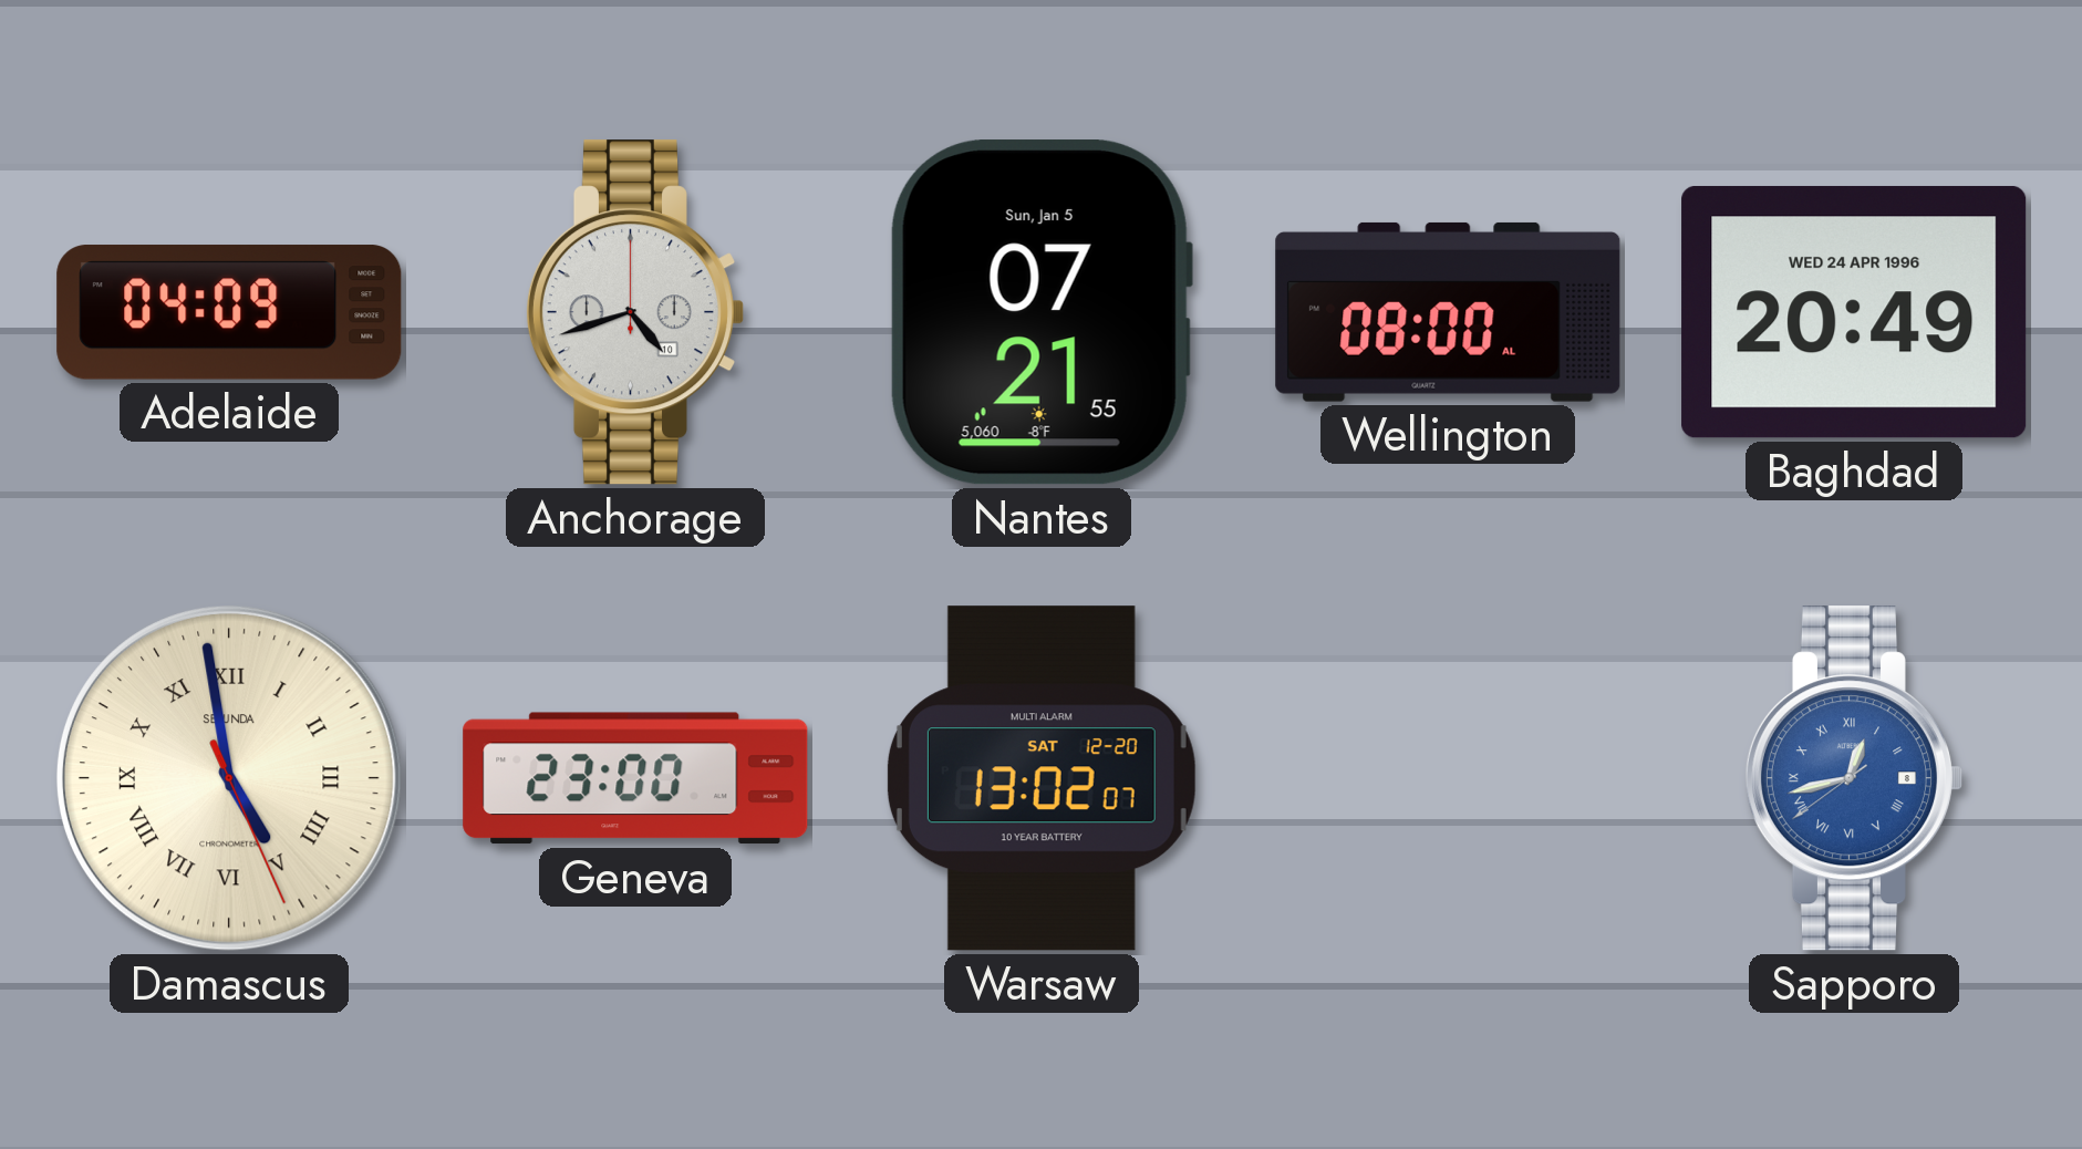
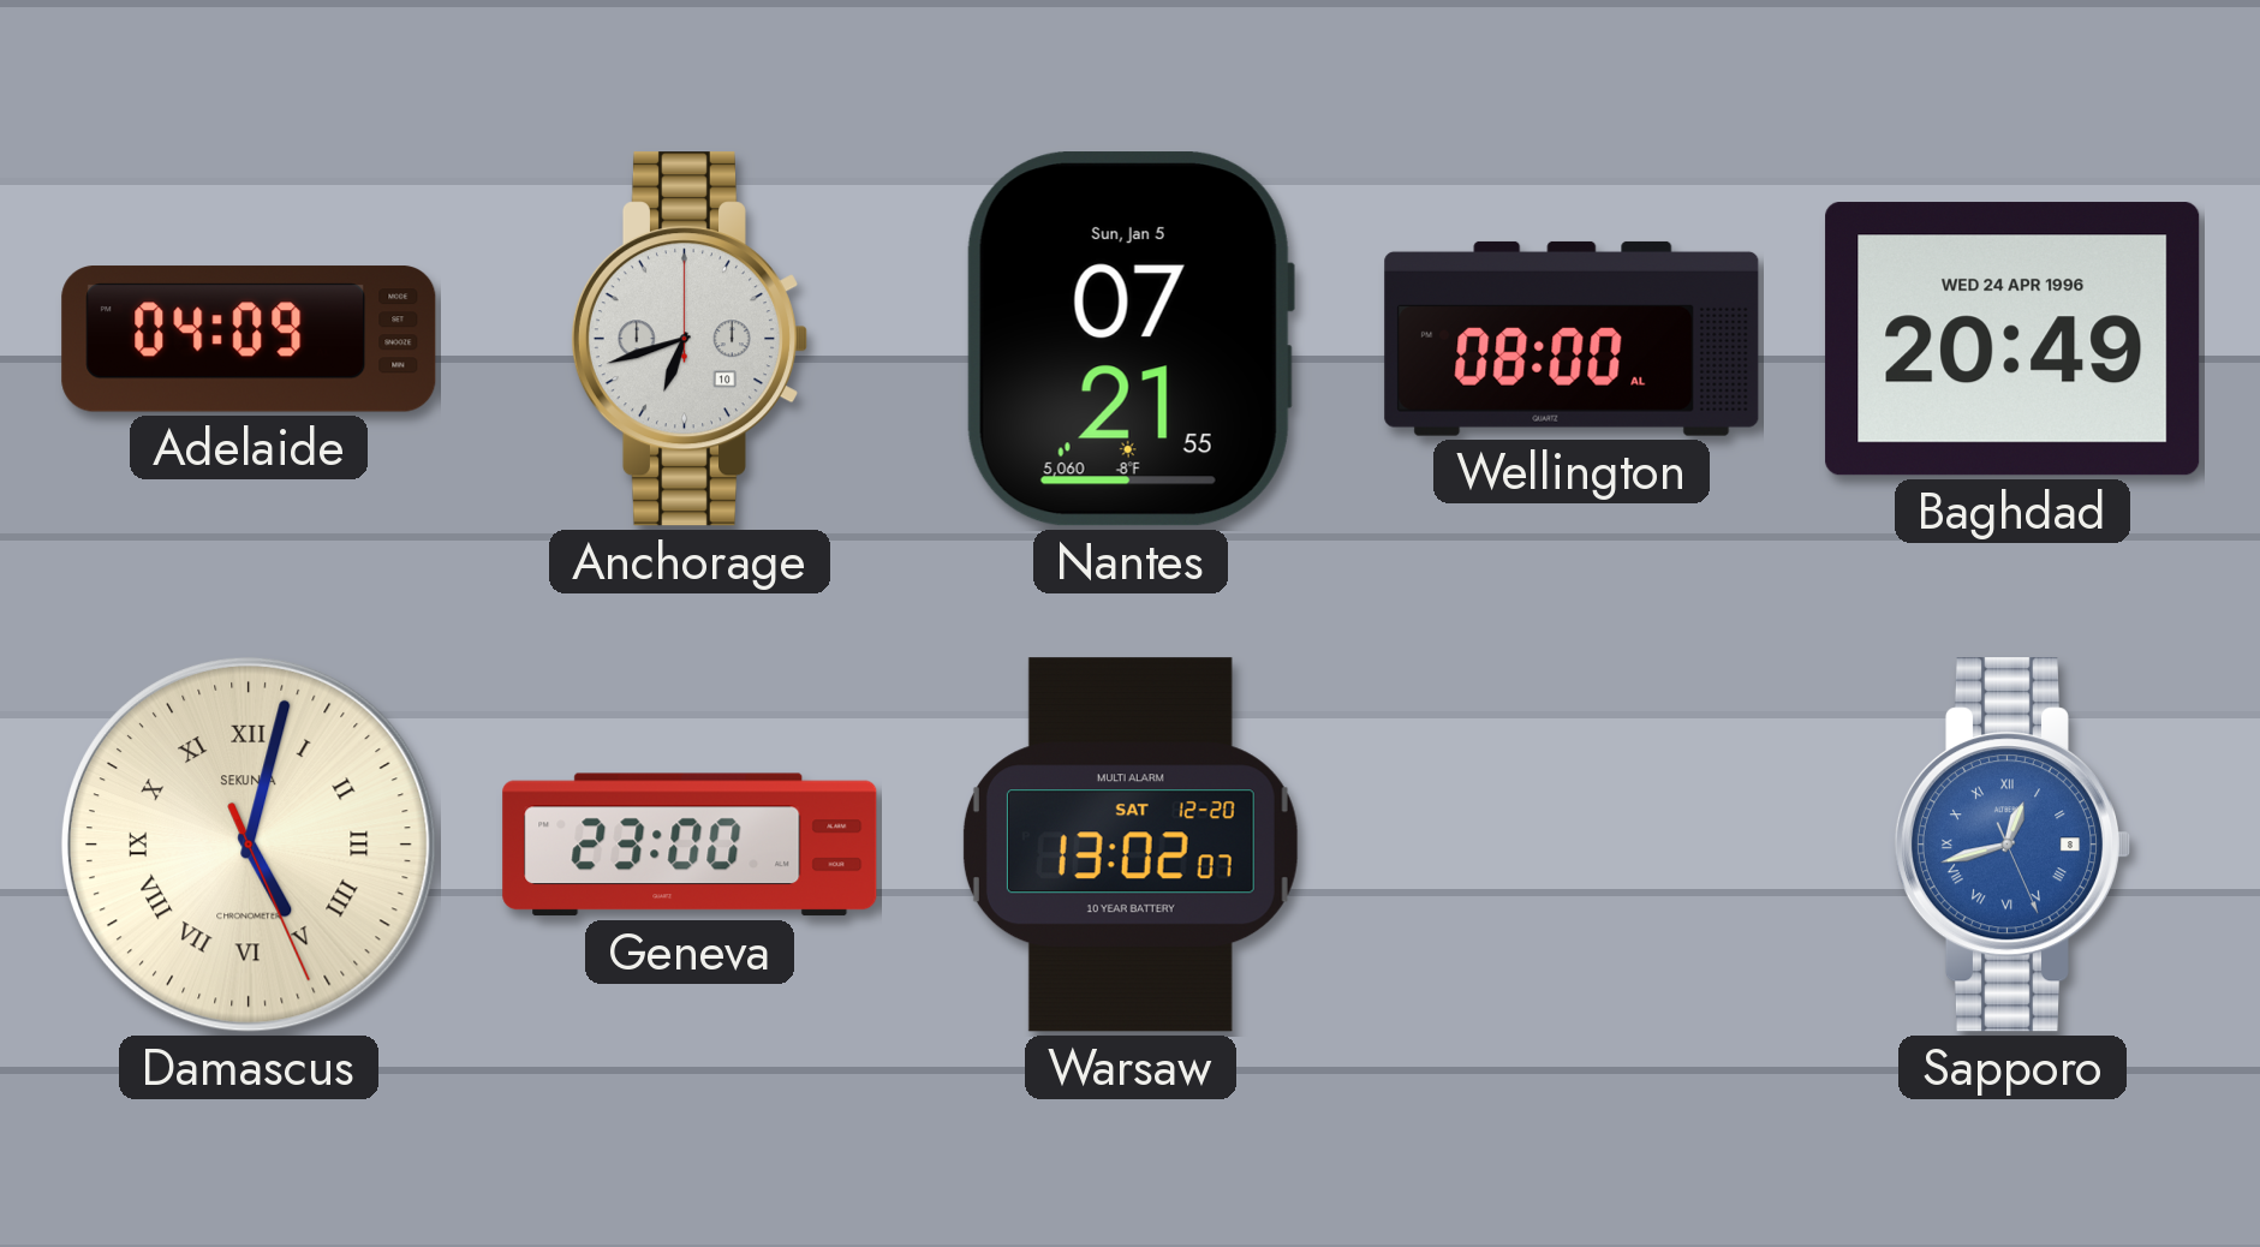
Anchorage: 4:42 -> 6:42 (688, 339)
Damascus: 4:58 -> 5:02 (249, 845)
Sapporo: 12:42:39 -> 12:42:26 (2011, 845)
